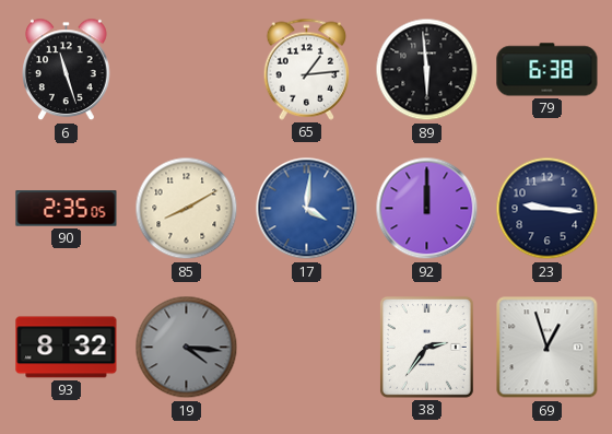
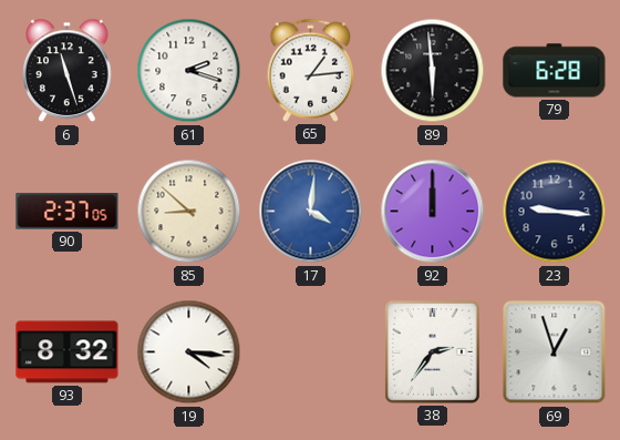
61: none -> 2:18 (189, 71)
79: 6:38 -> 6:28 (555, 71)
90: 2:35 -> 2:37 (68, 212)
85: 8:10 -> 8:52 (189, 212)
19 dial: grey -> white (189, 352)
